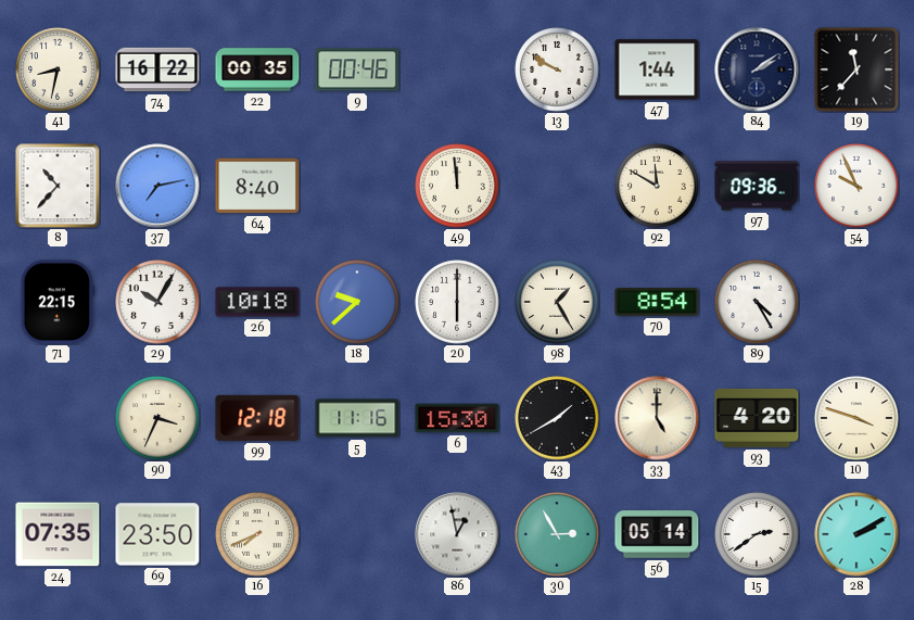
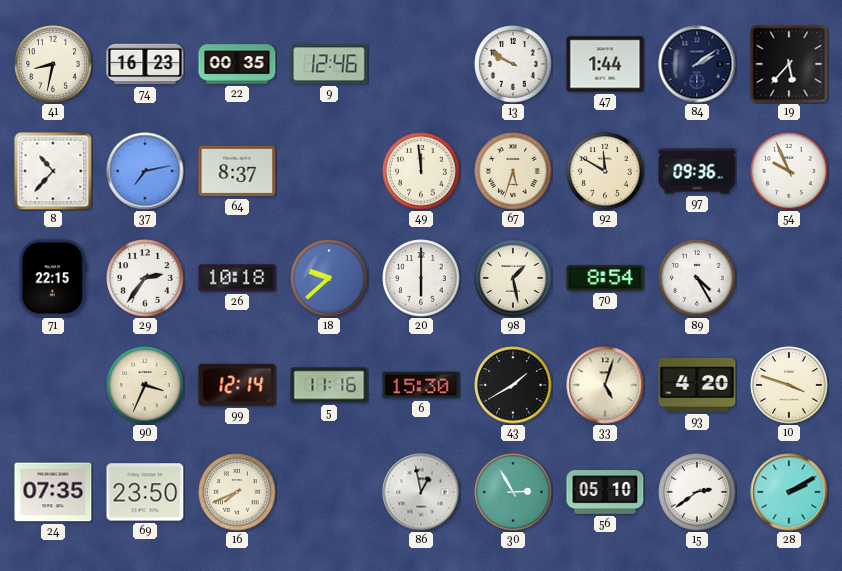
74: 16:22 -> 16:23 (145, 64)
9: 00:46 -> 12:46 (329, 64)
19: 11:37 -> 5:37 (789, 64)
64: 8:40 -> 8:37 (237, 171)
67: none -> 5:33 (513, 171)
29: 10:05 -> 2:36 (145, 278)
98: 1:25 -> 1:28 (513, 278)
99: 12:18 -> 12:14 (237, 385)
33: 5:00 -> 5:03 (605, 385)
56: 05:14 -> 05:10 (605, 492)
